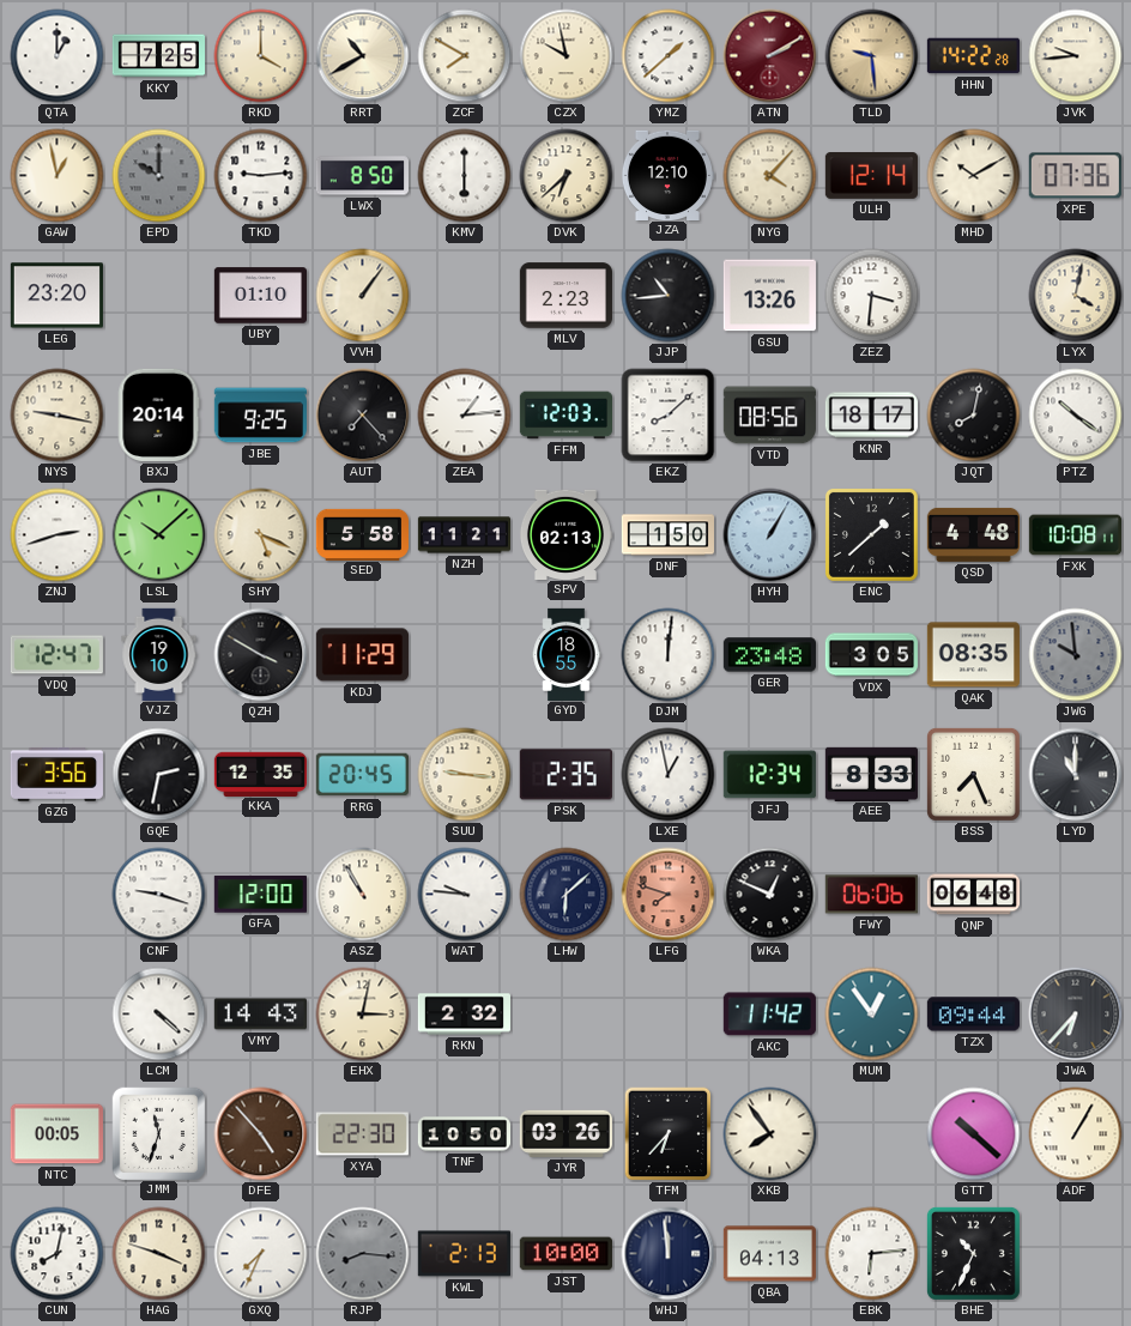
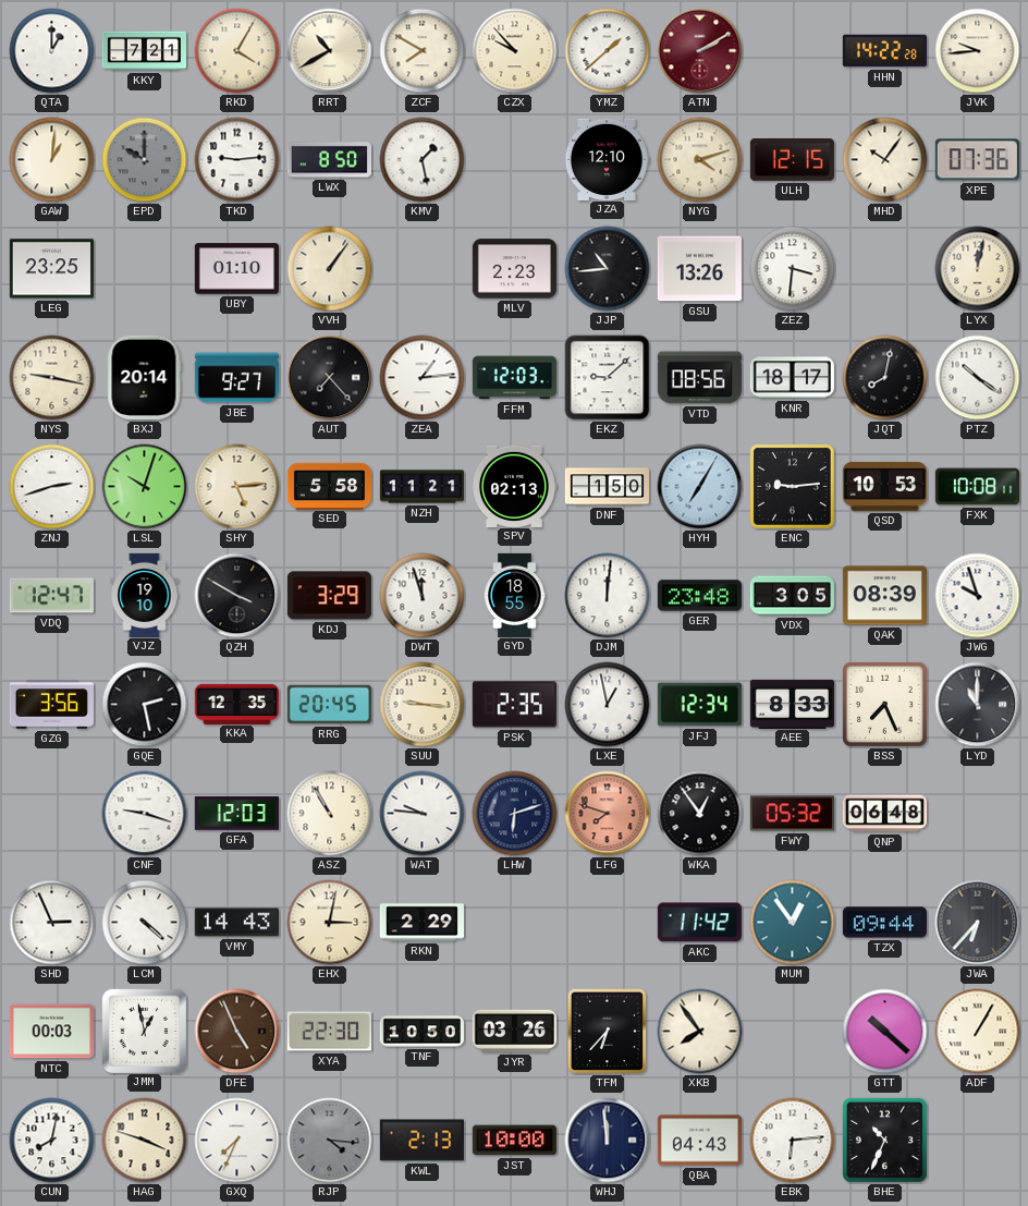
KKY: 7:25 -> 7:21 (144, 51)
RKD: 4:00 -> 4:05 (237, 51)
CZX: 9:58 -> 9:53 (515, 51)
TLD: 9:29 -> none (872, 56)
GAW: 12:58 -> 1:01 (52, 160)
KMV: 6:00 -> 1:28 (423, 160)
DVK: 6:38 -> none (567, 176)
NYG: 4:07 -> 4:12 (700, 160)
ULH: 12:14 -> 12:15 (792, 160)
MHD: 10:10 -> 10:06 (885, 160)
LEG: 23:20 -> 23:25 (51, 269)
LYX: 4:02 -> 12:02 (978, 269)
JBE: 9:25 -> 9:27 (236, 378)
EKZ: 8:08 -> 9:08 (608, 378)
LSL: 10:08 -> 10:03 (145, 487)
SHY: 5:19 -> 5:14 (237, 487)
HYH: 1:05 -> 7:05 (700, 487)
ENC: 1:38 -> 9:14 (792, 486)
QSD: 4:48 -> 10:53 (884, 486)
KDJ: 11:29 -> 3:29 (329, 596)
DWT: none -> 11:57 (423, 596)
QAK: 08:35 -> 08:39 (884, 596)
JWG: 9:59 -> 9:57 (978, 596)
JWG dial: grey -> white (978, 596)
GQE: 2:32 -> 2:28 (145, 705)
GFA: 12:00 -> 12:03 (236, 814)
LHW: 6:08 -> 6:12 (515, 814)
WKA: 12:49 -> 12:54 (700, 814)
FWY: 06:06 -> 05:32 (792, 814)
SHD: none -> 2:56 (52, 923)
RKN: 2:32 -> 2:29 (421, 923)
NTC: 00:05 -> 00:03 (51, 1032)
JMM: 11:33 -> 12:58 (144, 1031)
DFE: 4:53 -> 4:56 (237, 1032)
RJP: 8:16 -> 4:16 (330, 1141)
QBA: 04:13 -> 04:43 (699, 1141)
